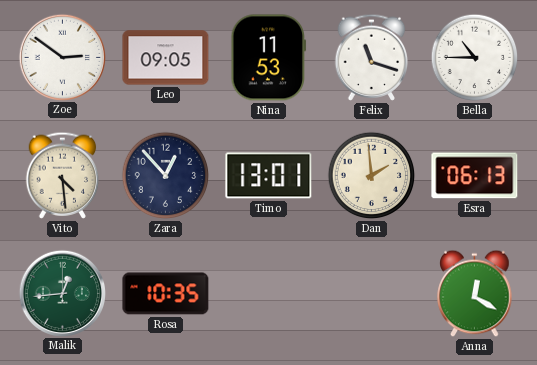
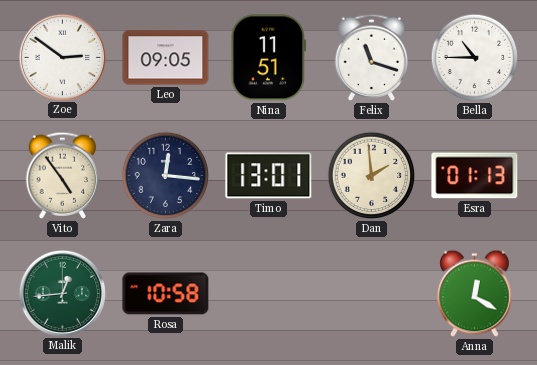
Nina: 11:53 -> 11:51 (269, 58)
Vito: 4:29 -> 4:54 (63, 175)
Zara: 12:53 -> 12:16 (166, 176)
Esra: 06:13 -> 01:13 (475, 176)
Rosa: 10:35 -> 10:58 (166, 294)
